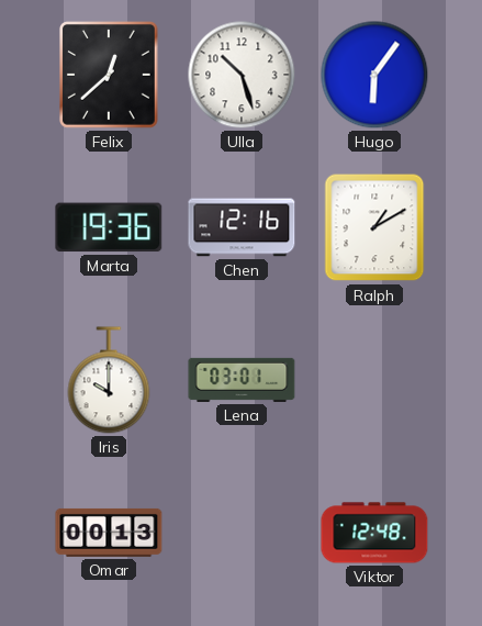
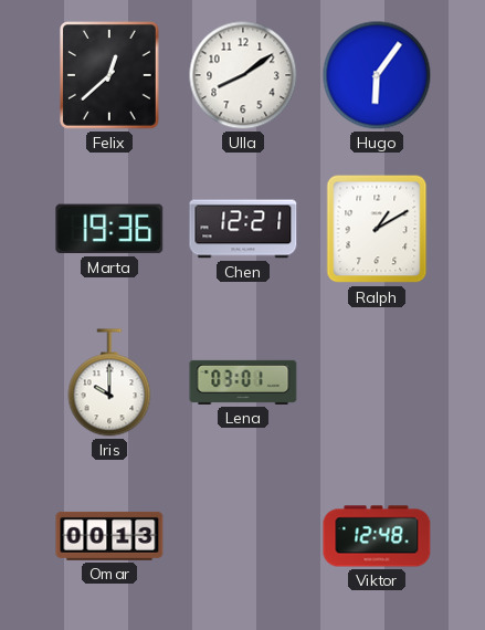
Ulla: 10:27 -> 8:09 (243, 75)
Chen: 12:16 -> 12:21 (243, 229)
